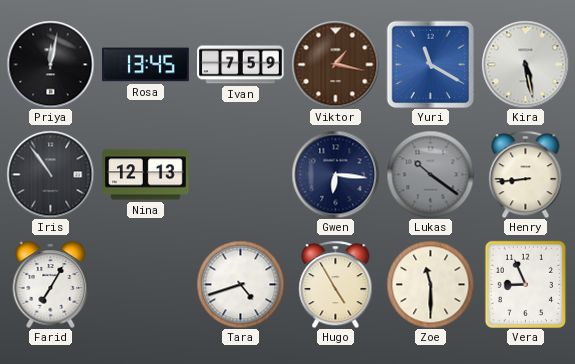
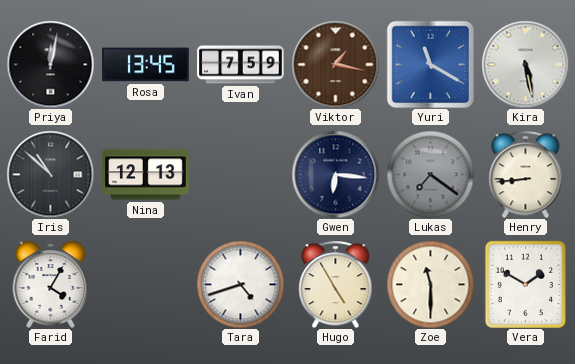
Iris: 10:54 -> 10:52 (50, 174)
Lukas: 10:21 -> 7:21 (430, 174)
Farid: 7:05 -> 4:05 (51, 284)
Vera: 8:56 -> 1:50 (525, 284)
